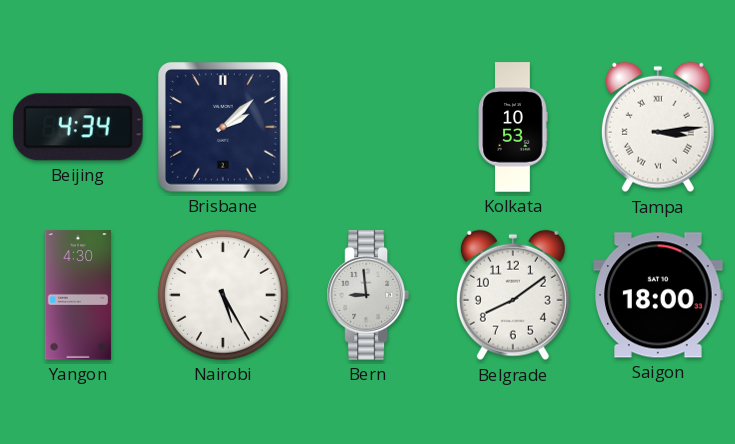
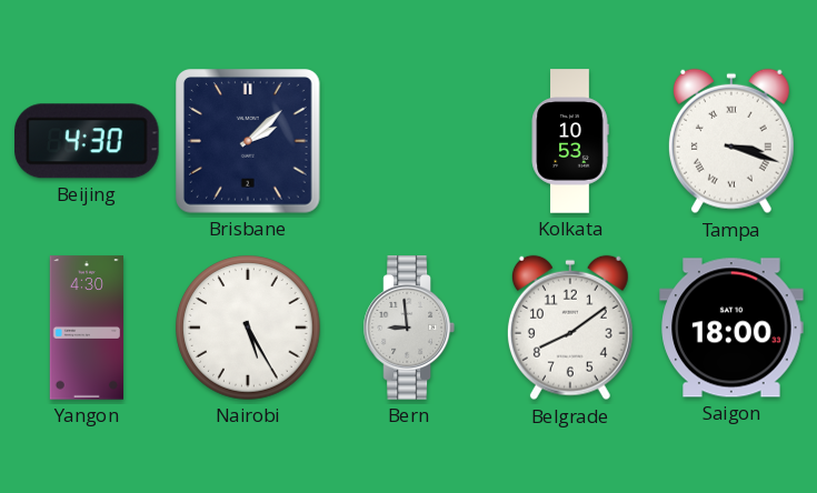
Beijing: 4:34 -> 4:30 (88, 141)
Tampa: 3:14 -> 3:18 (731, 141)
